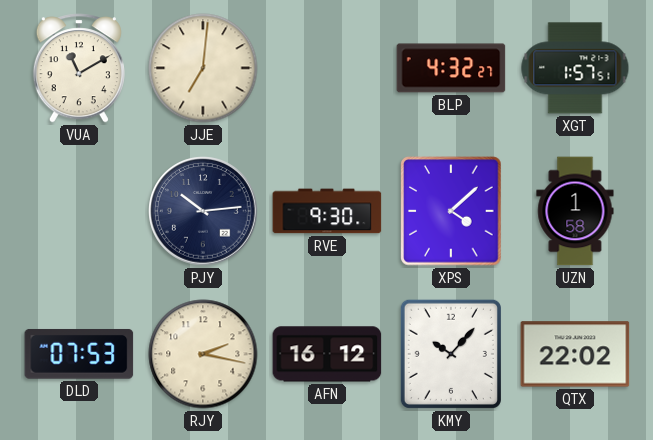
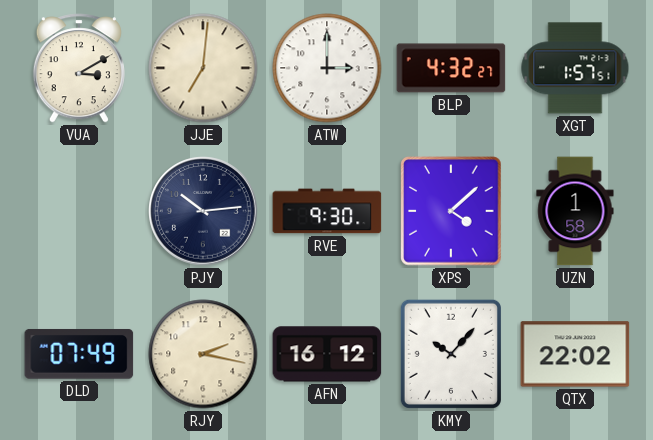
VUA: 11:10 -> 3:10 (79, 68)
ATW: none -> 3:00 (327, 68)
DLD: 07:53 -> 07:49 (79, 354)
